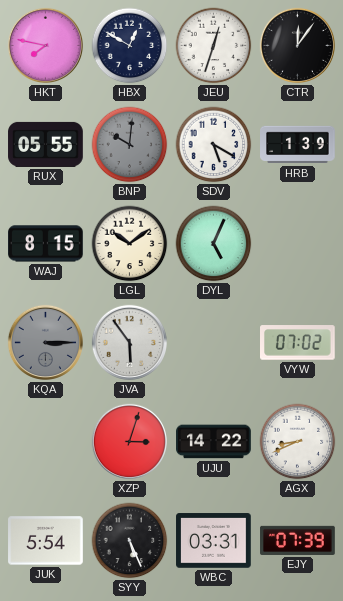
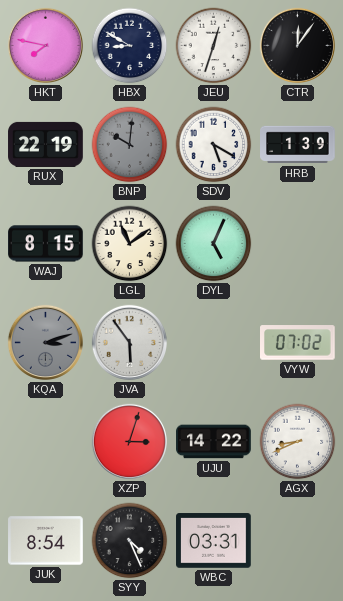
HBX: 12:50 -> 8:50 (130, 46)
RUX: 05:55 -> 22:19 (46, 144)
LGL: 10:09 -> 11:09 (130, 244)
KQA: 3:15 -> 3:12 (45, 342)
JUK: 5:54 -> 8:54 (46, 541)
SYY: 5:26 -> 4:26 (130, 541)
EJY: 07:39 -> none (298, 540)
